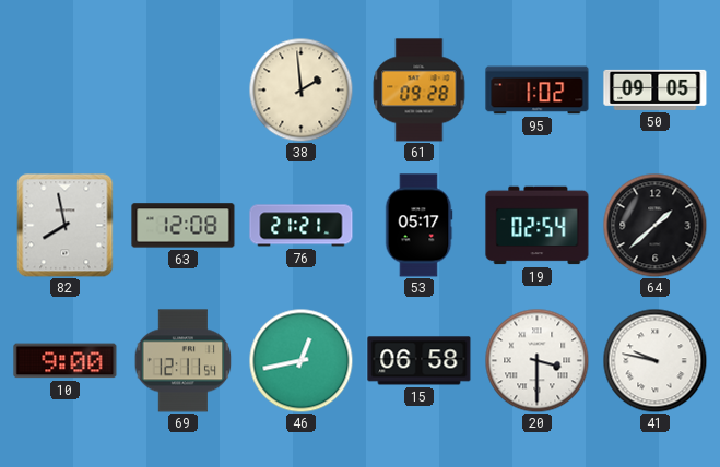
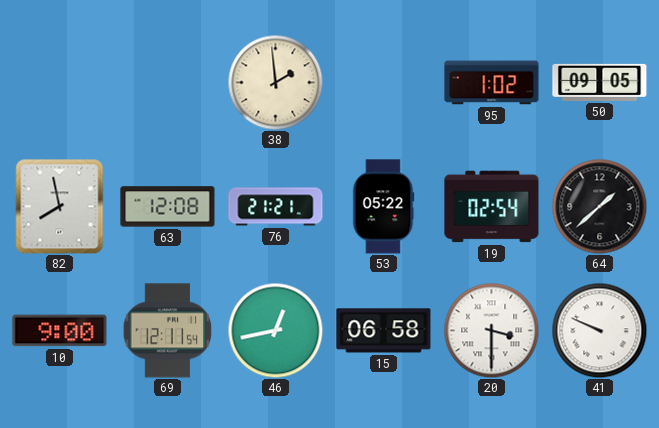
61: 09:28 -> none (420, 91)
53: 05:17 -> 05:22 (383, 207)
41: 9:47 -> 9:49 (599, 330)
